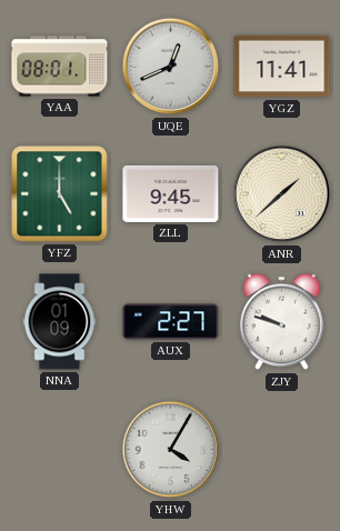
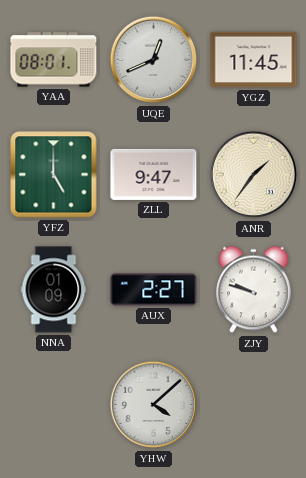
YGZ: 11:41 -> 11:45 (254, 60)
ZLL: 9:45 -> 9:47 (154, 174)
ANR: 1:38 -> 1:36 (254, 175)
YHW: 4:05 -> 4:08 (154, 405)
